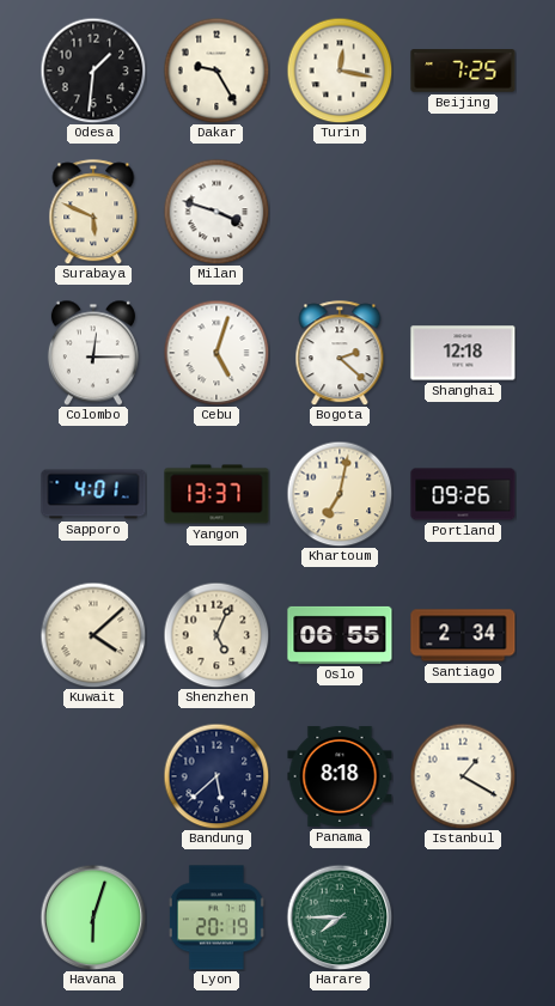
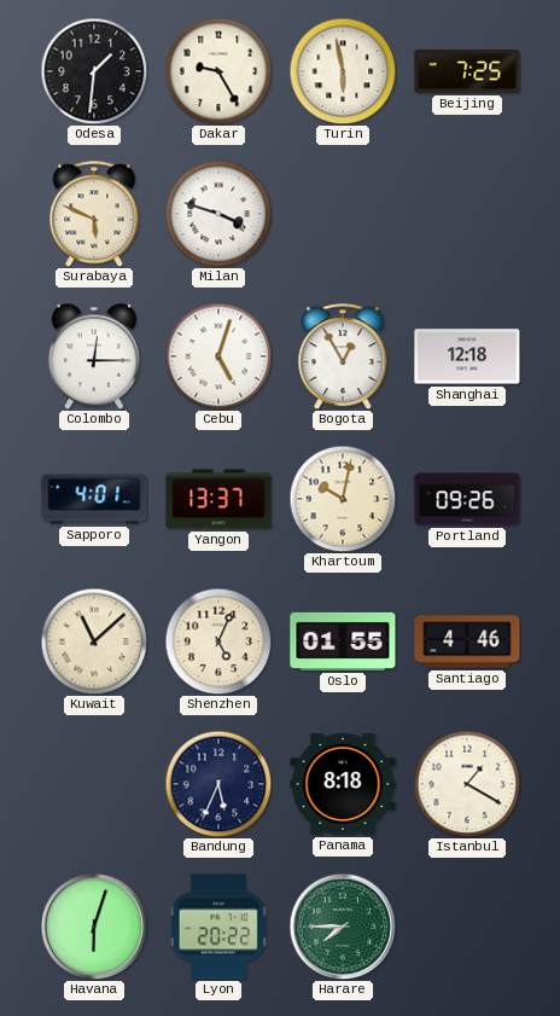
Turin: 12:17 -> 5:58 (343, 71)
Bogota: 2:22 -> 12:55 (343, 356)
Khartoum: 7:02 -> 10:02 (343, 499)
Kuwait: 4:08 -> 11:08 (94, 641)
Oslo: 06:55 -> 01:55 (343, 641)
Santiago: 2:34 -> 4:46 (467, 641)
Bandung: 5:38 -> 5:34 (218, 784)
Lyon: 20:19 -> 20:22 (218, 927)
